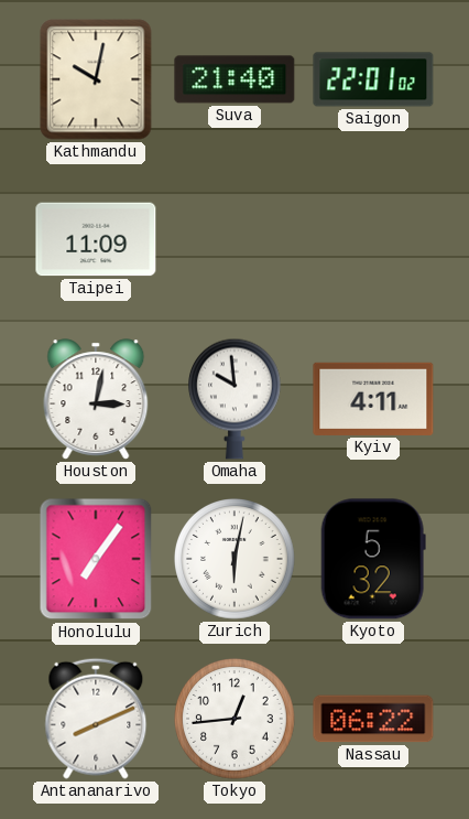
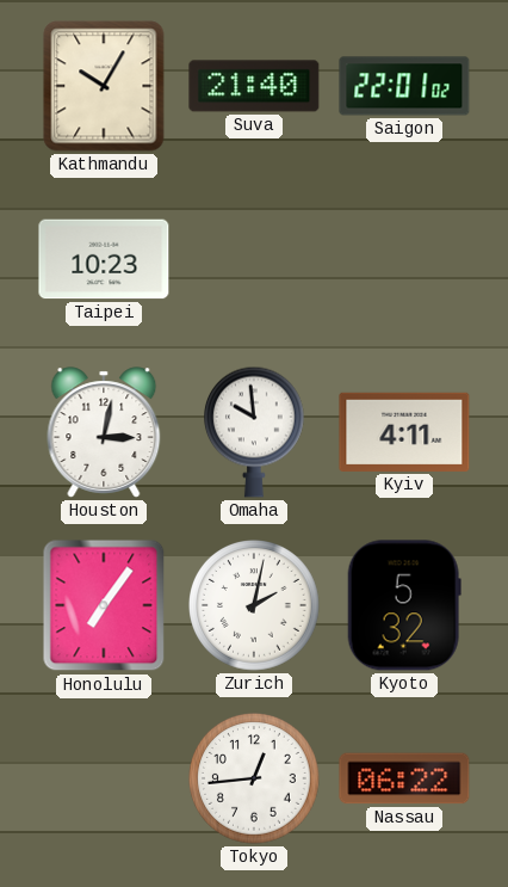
Kathmandu: 10:02 -> 10:05 (104, 86)
Taipei: 11:09 -> 10:23 (104, 259)
Zurich: 6:02 -> 2:02 (254, 605)
Antananarivo: 8:11 -> none (96, 719)
